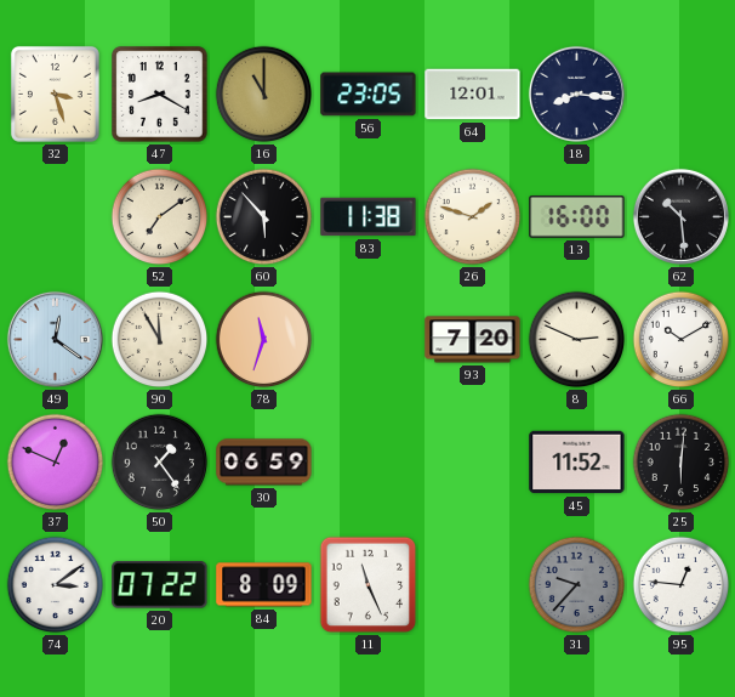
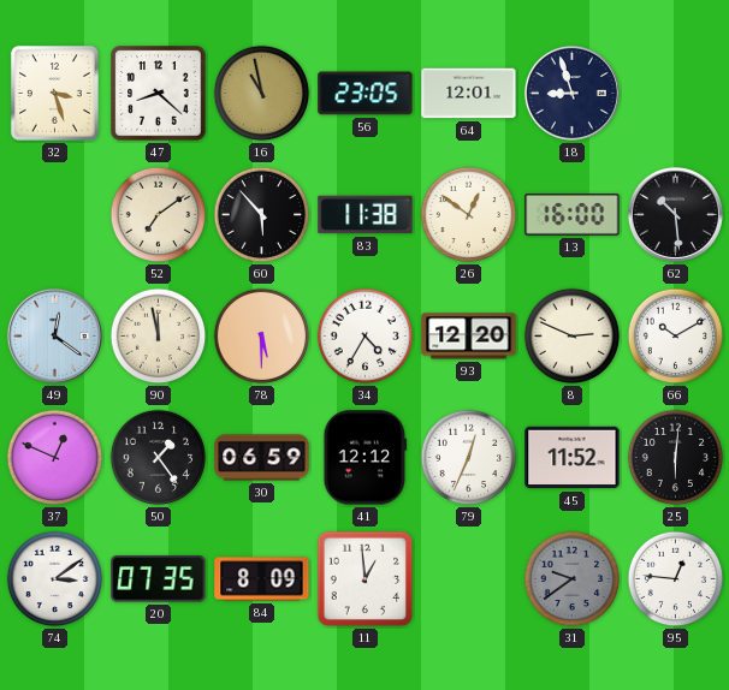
47: 8:20 -> 8:22 (159, 94)
16: 11:00 -> 10:58 (262, 94)
18: 8:16 -> 8:57 (571, 93)
26: 1:48 -> 12:51 (469, 215)
90: 11:55 -> 11:58 (159, 337)
78: 11:33 -> 5:30 (262, 337)
34: none -> 4:35 (366, 337)
93: 7:20 -> 12:20 (469, 337)
41: none -> 12:12 (366, 458)
79: none -> 12:34 (469, 458)
20: 07:22 -> 07:35 (159, 579)
11: 11:26 -> 12:59 (366, 579)
31: 9:37 -> 9:39 (573, 579)
